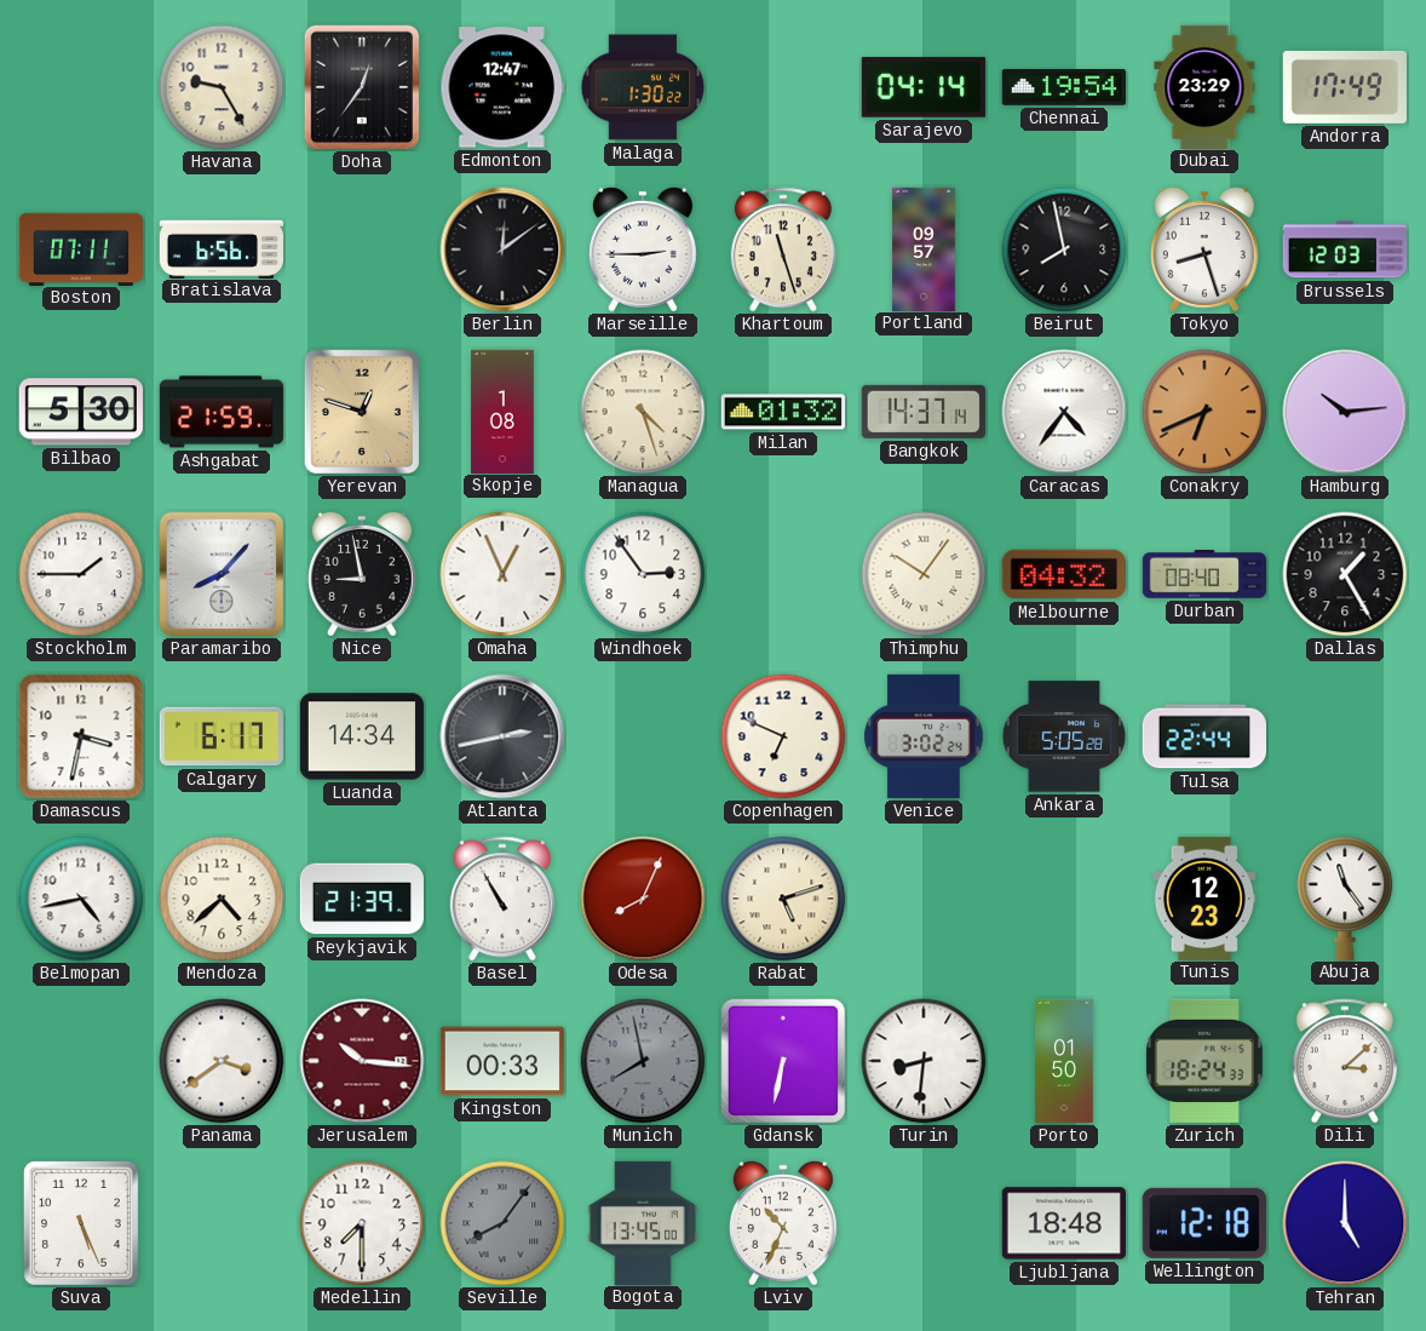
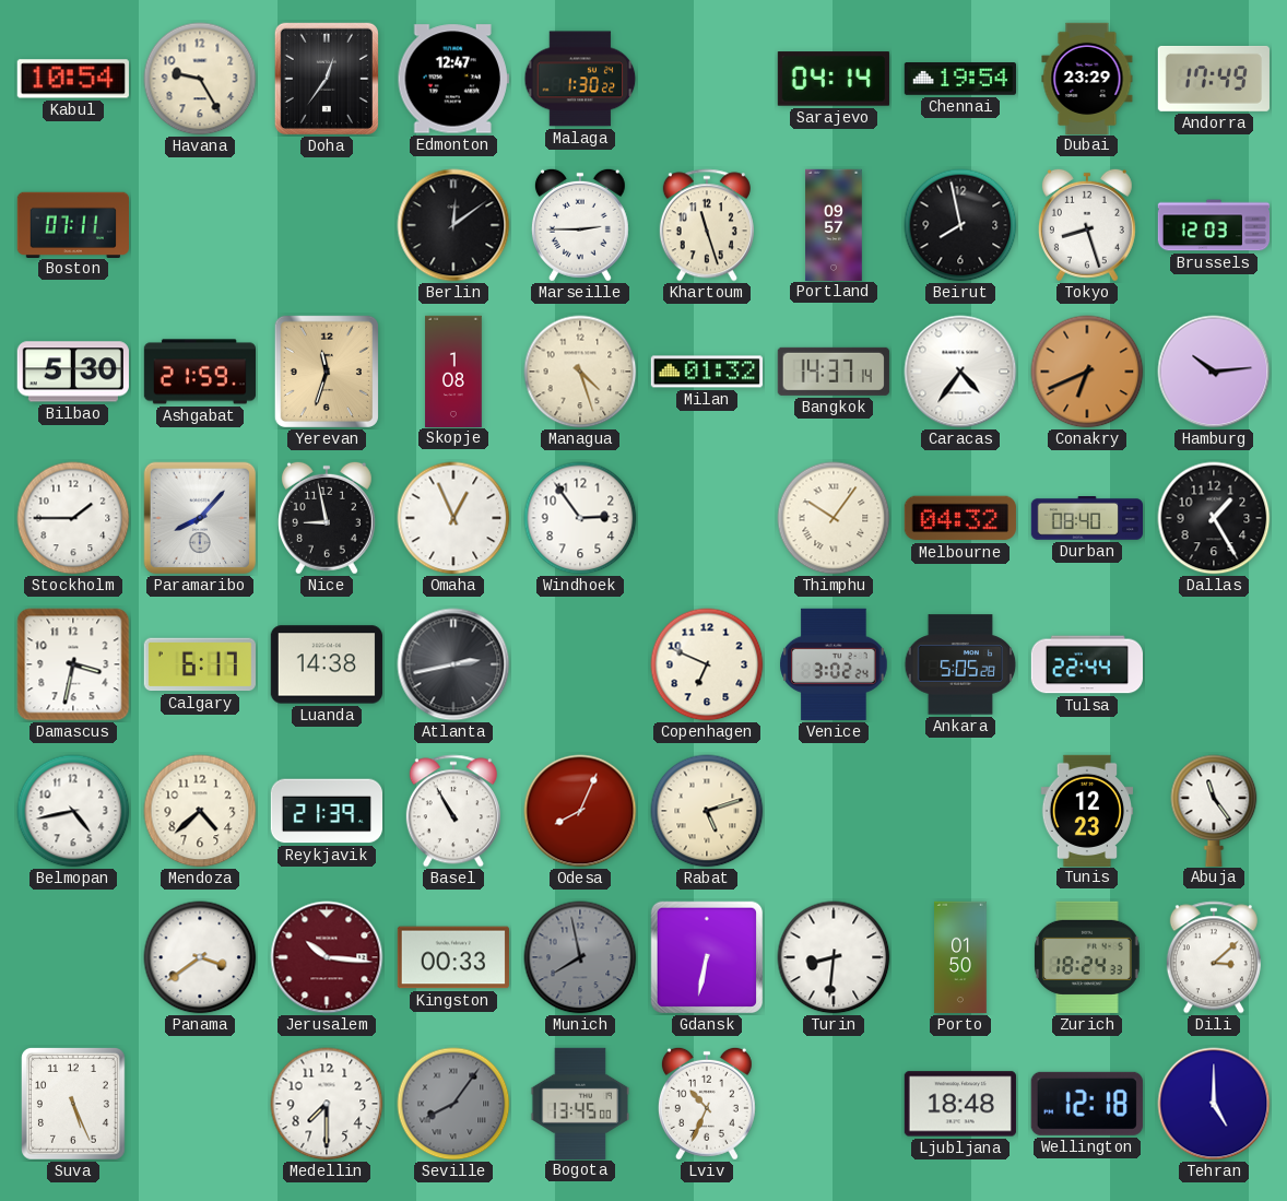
Kabul: none -> 10:54 (73, 79)
Bratislava: 6:56 -> none (220, 248)
Yerevan: 12:48 -> 11:33 (327, 372)
Luanda: 14:34 -> 14:38 (327, 664)
